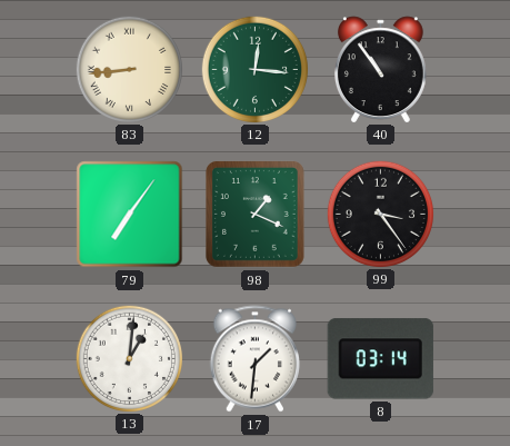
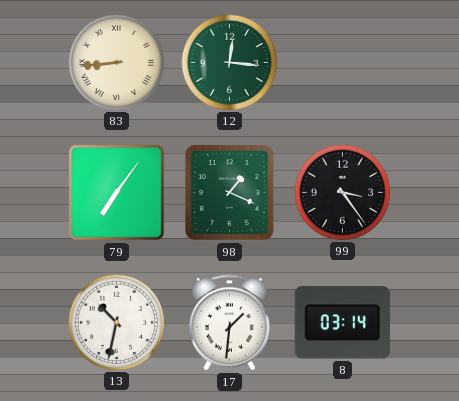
40: 10:54 -> none (380, 69)
13: 1:01 -> 10:32 (116, 322)
